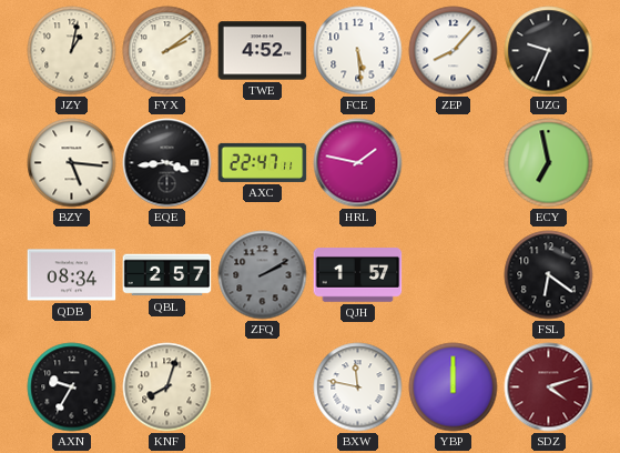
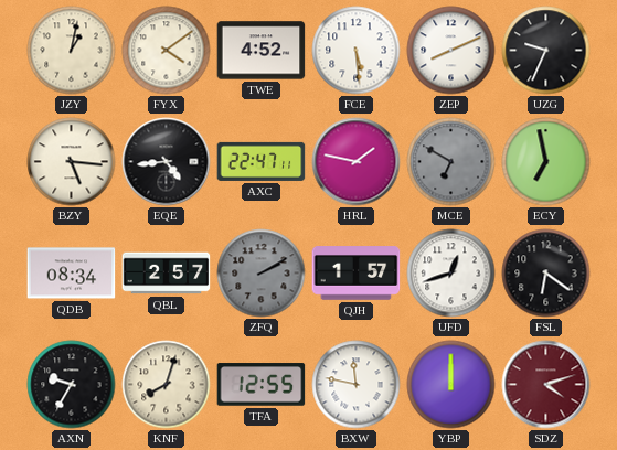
FYX: 2:09 -> 4:09 (167, 51)
ZEP: 8:07 -> 8:11 (451, 51)
EQE: 3:44 -> 4:44 (167, 162)
MCE: none -> 6:50 (451, 162)
UFD: none -> 12:42 (451, 274)
TFA: none -> 12:55 (262, 385)
